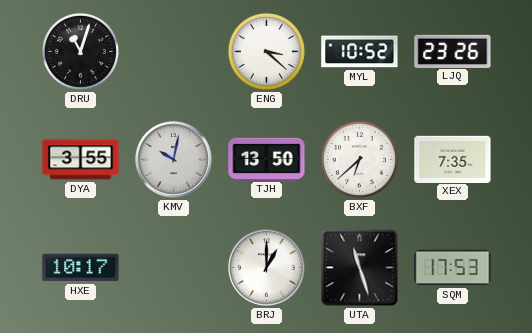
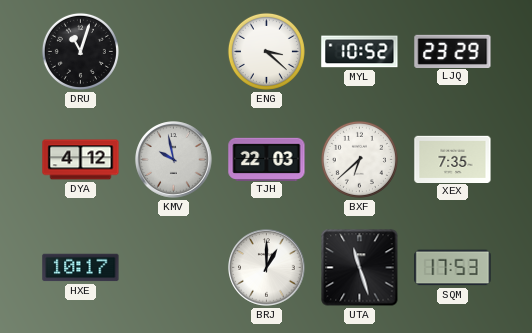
LJQ: 23:26 -> 23:29 (453, 51)
DYA: 3:55 -> 4:12 (81, 160)
KMV: 10:02 -> 9:58 (174, 160)
TJH: 13:50 -> 22:03 (267, 159)
